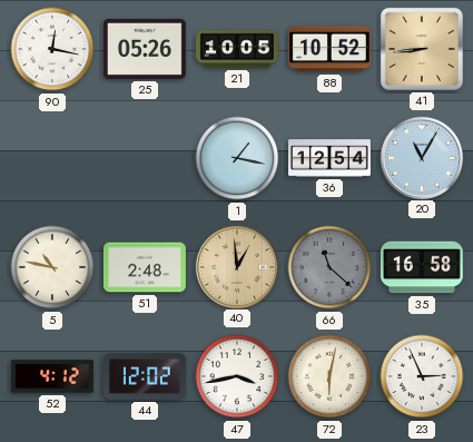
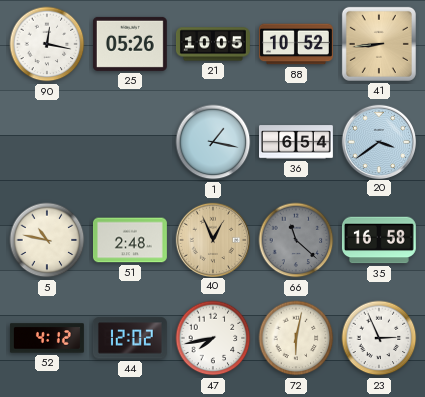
36: 12:54 -> 6:54 (297, 142)
20: 11:05 -> 3:39 (378, 141)
40: 12:59 -> 12:56 (212, 239)
47: 3:43 -> 7:43 (213, 338)
